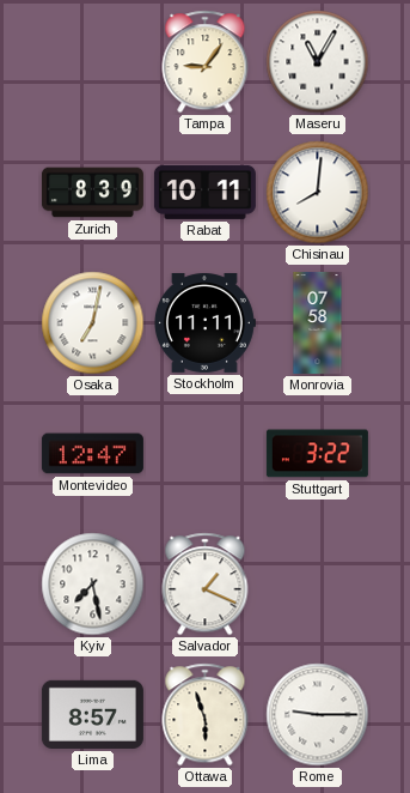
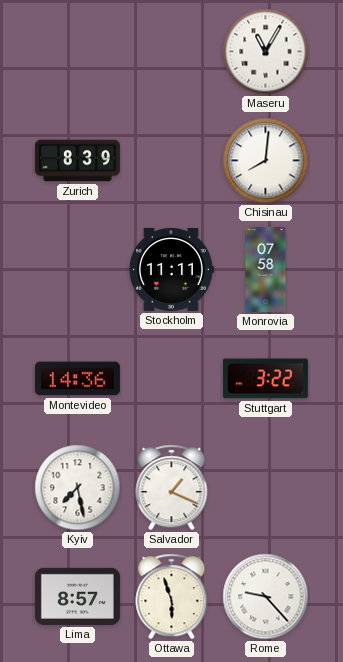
Tampa: 9:06 -> none (206, 62)
Rabat: 10:11 -> none (204, 192)
Osaka: 7:02 -> none (93, 323)
Montevideo: 12:47 -> 14:36 (77, 379)
Rome: 9:15 -> 9:23 (266, 597)
